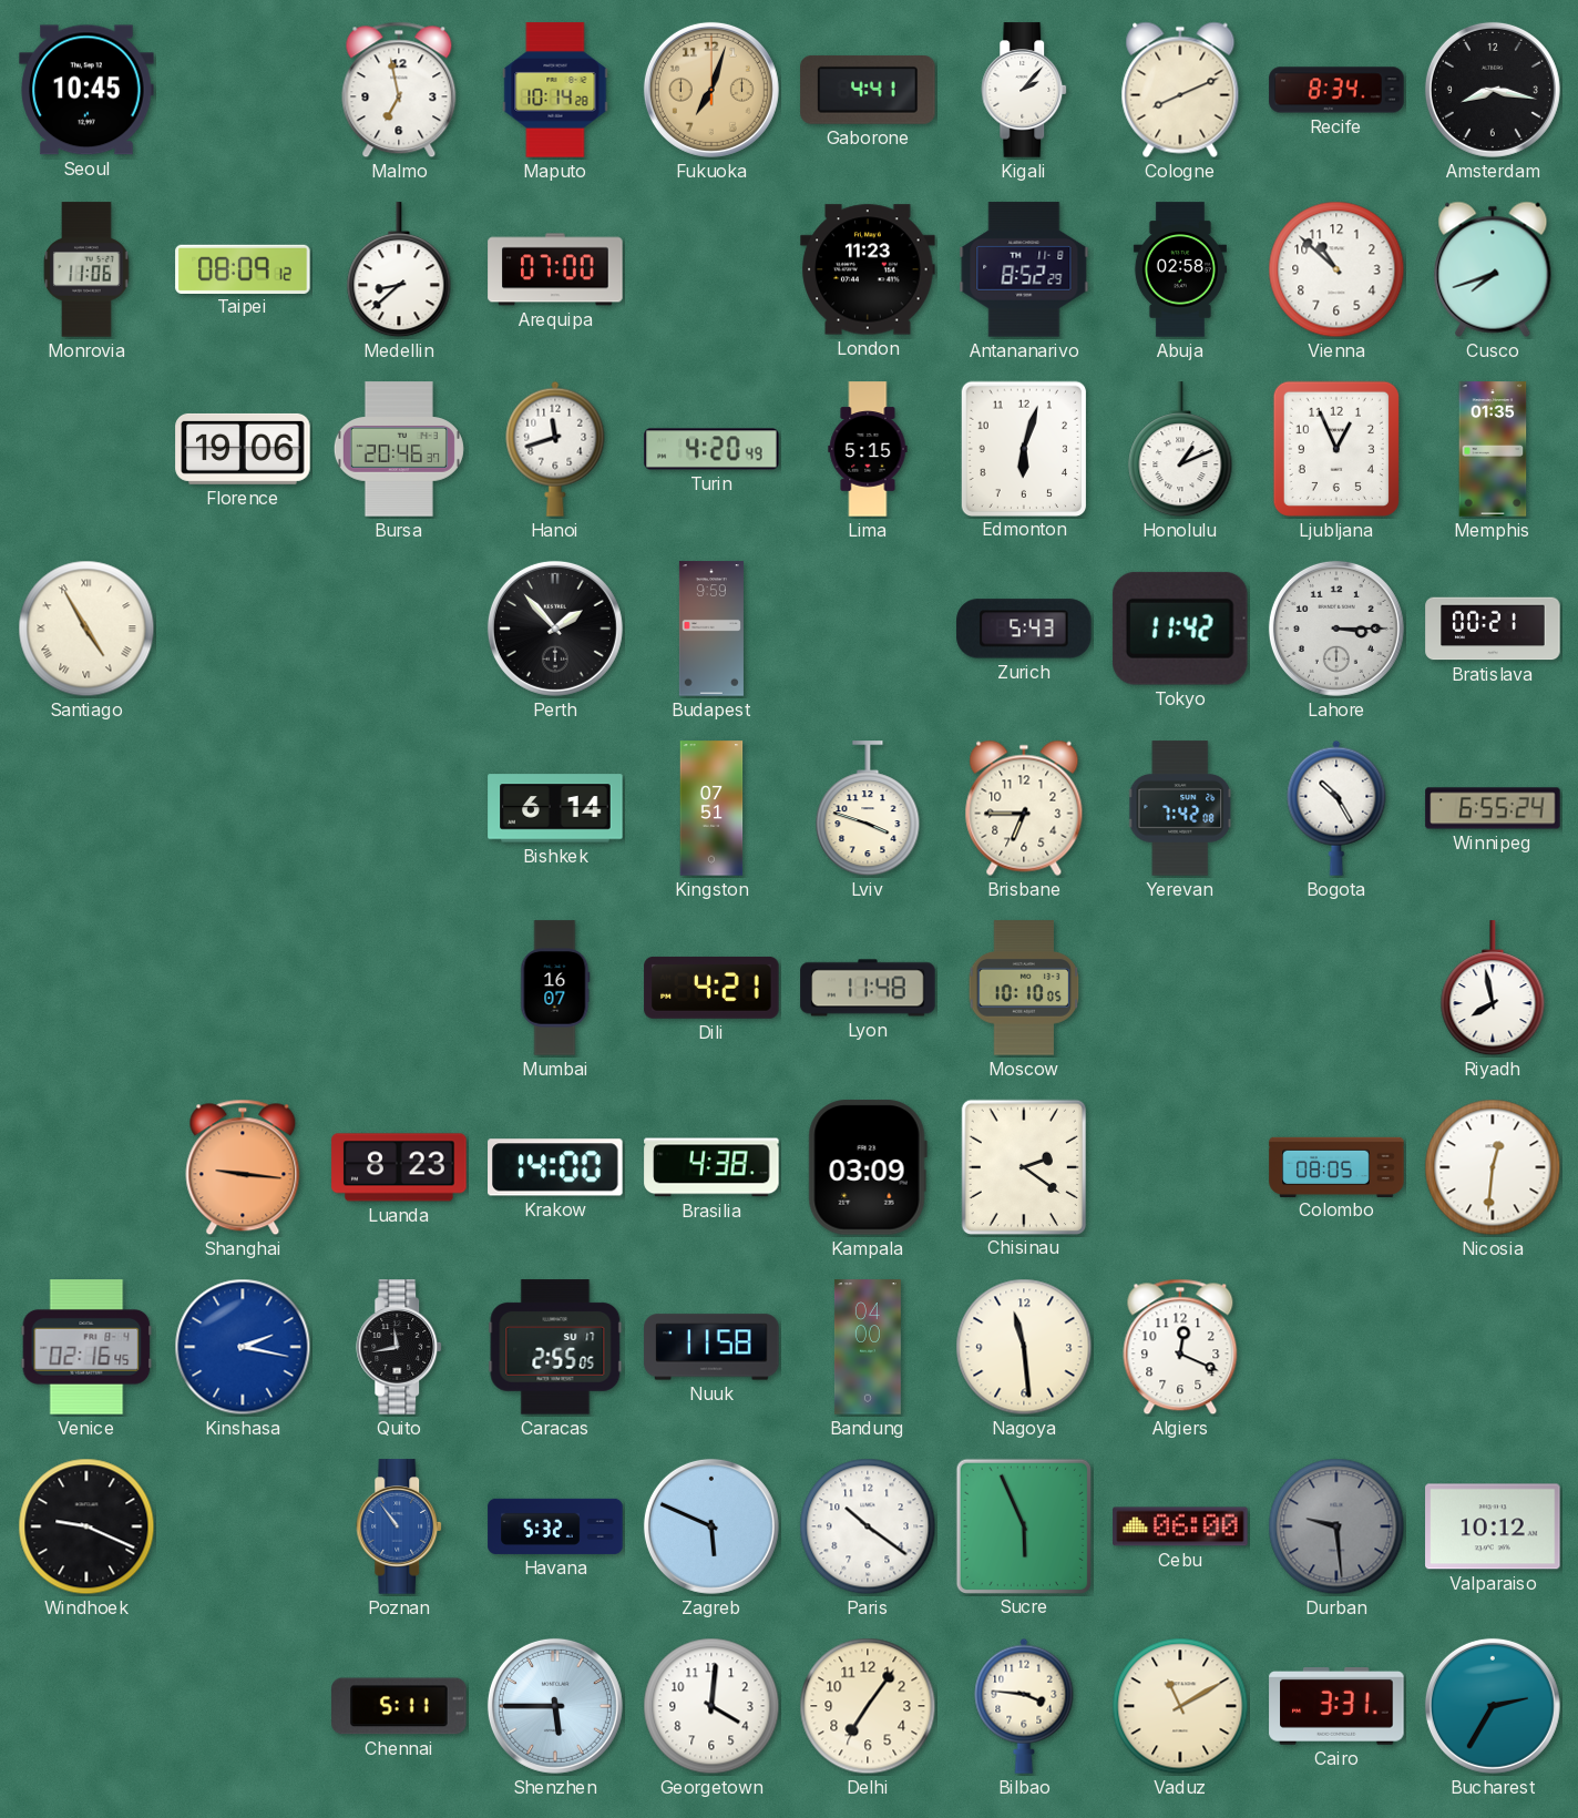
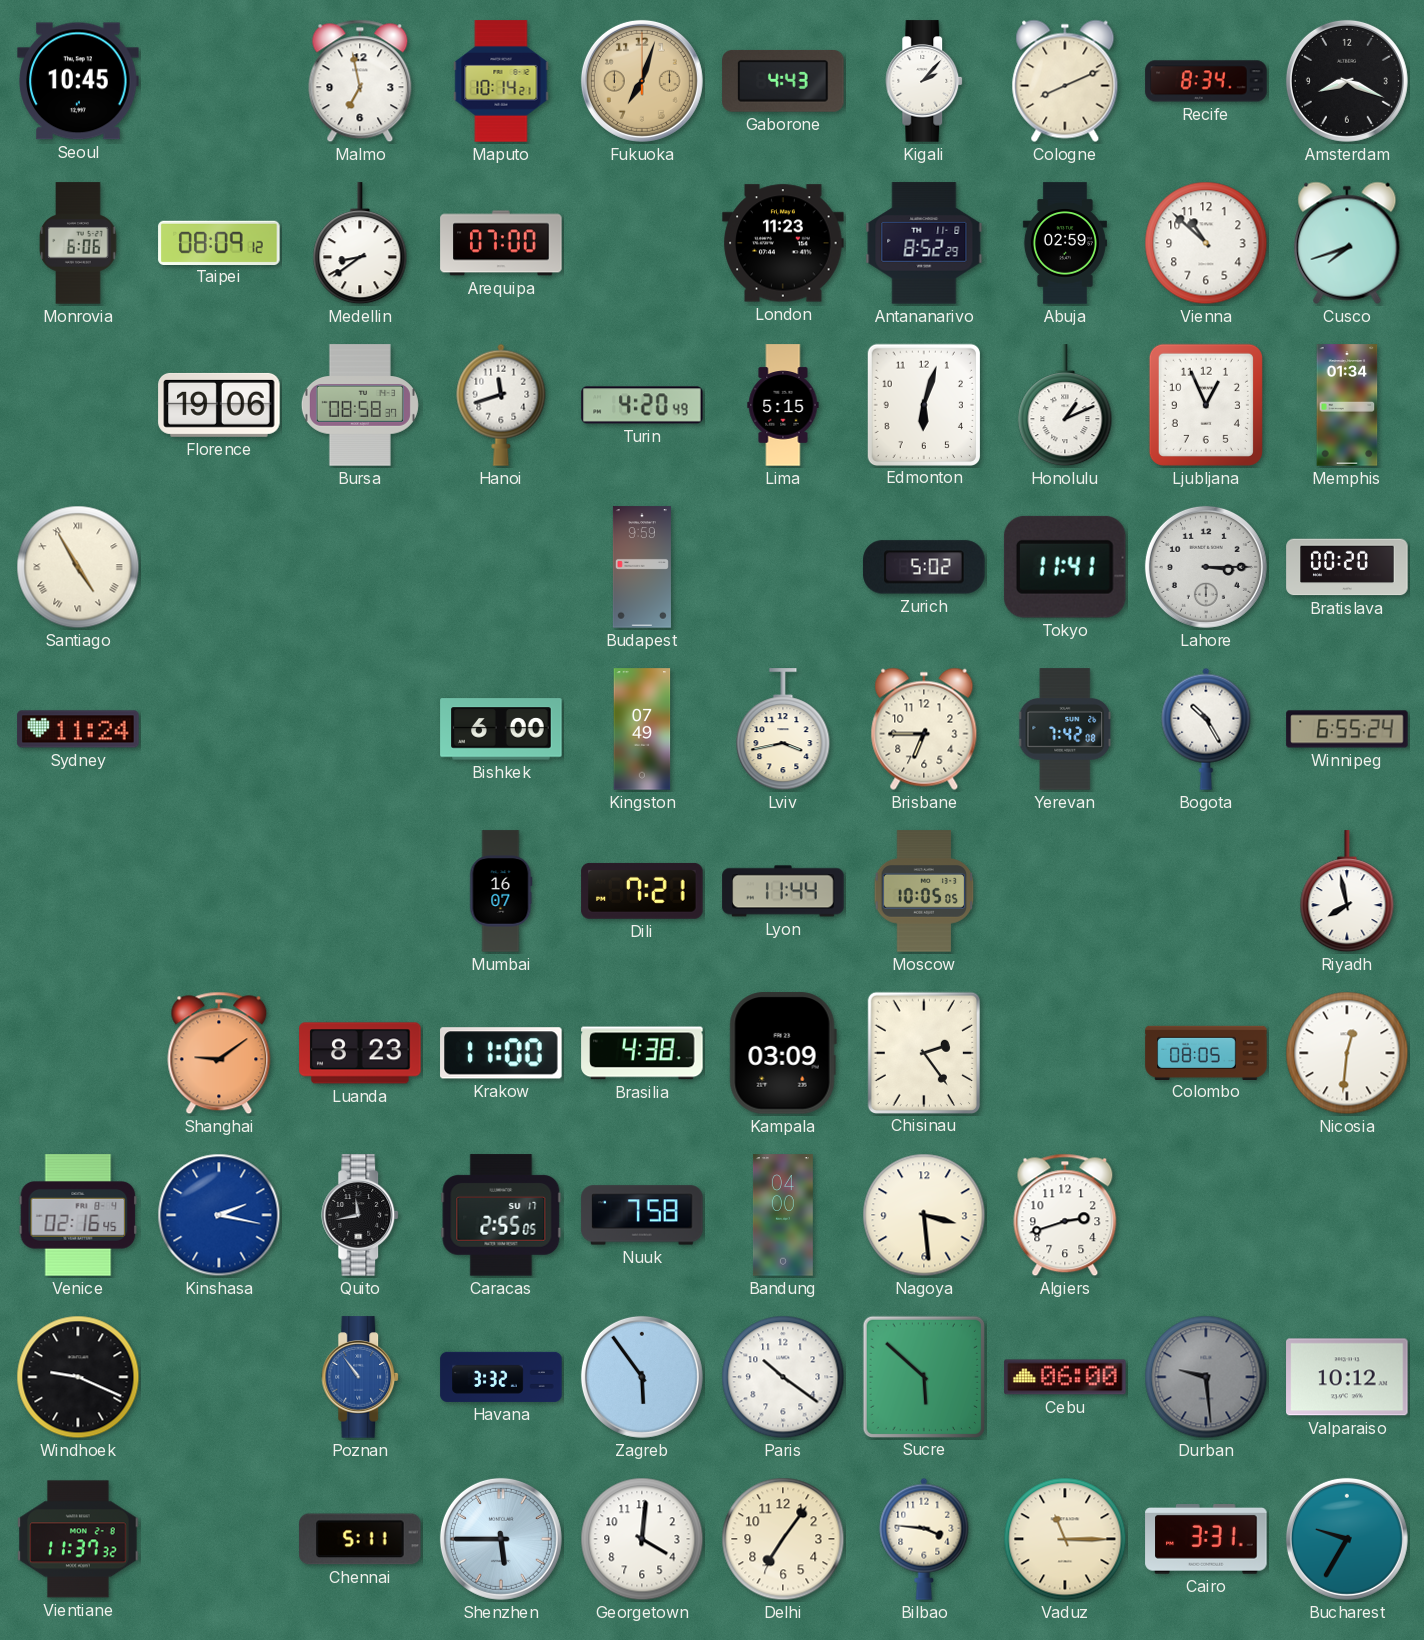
Maputo: 10:14:28 -> 10:14:21 (501, 81)
Gaborone: 4:41 -> 4:43 (783, 81)
Amsterdam: 8:17 -> 8:19 (1347, 81)
Monrovia: 11:06 -> 6:06 (78, 243)
Medellin: 8:38 -> 8:39 (360, 244)
Abuja: 02:58 -> 02:59 (1065, 243)
Bursa: 20:46 -> 08:58 (360, 405)
Memphis: 01:35 -> 01:34 (1347, 405)
Perth: 1:53 -> none (555, 629)
Zurich: 5:43 -> 5:02 (924, 567)
Tokyo: 11:42 -> 11:41 (1065, 567)
Bratislava: 00:21 -> 00:20 (1347, 567)
Sydney: none -> 11:24 (78, 729)
Bishkek: 6:14 -> 6:00 (501, 729)
Kingston: 07:51 -> 07:49 (642, 729)
Lviv: 3:48 -> 3:43 (783, 730)
Dili: 4:21 -> 7:21 (642, 891)
Lyon: 11:48 -> 11:44 (783, 891)
Moscow: 10:10 -> 10:05 (924, 891)
Shanghai: 9:16 -> 9:09 (219, 1053)
Krakow: 14:00 -> 11:00 (501, 1053)
Chisinau: 2:21 -> 2:24 (923, 1052)
Nuuk: 11:58 -> 7:58 (642, 1215)
Nagoya: 11:29 -> 3:29 (924, 1215)
Algiers: 12:19 -> 2:42 (1065, 1215)
Havana: 5:32 -> 3:32 (501, 1377)
Zagreb: 5:49 -> 5:54 (642, 1377)
Sucre: 5:56 -> 5:52 (923, 1376)
Vientiane: none -> 11:37 (78, 1539)
Vaduz: 11:10 -> 11:15 (1065, 1539)
Bucharest: 2:35 -> 9:35 (1347, 1539)
